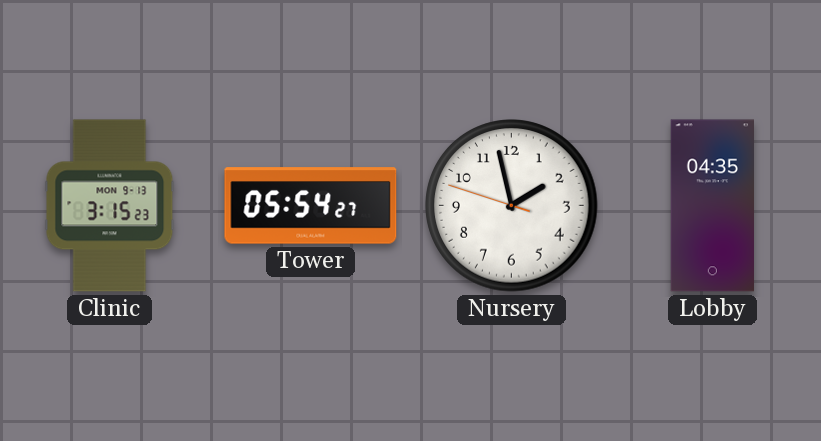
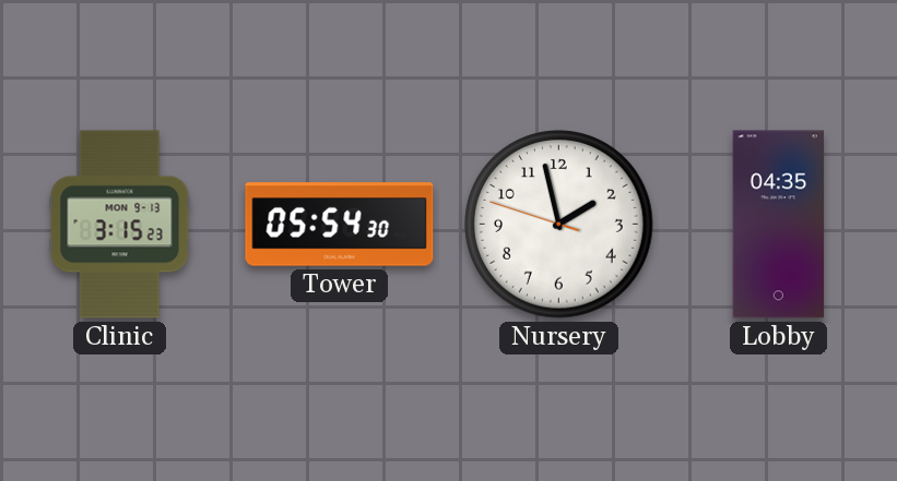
Tower: 05:54:27 -> 05:54:30 (340, 225)
